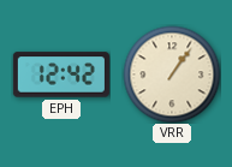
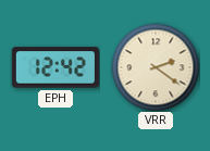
VRR: 1:06 -> 2:21 (156, 67)
